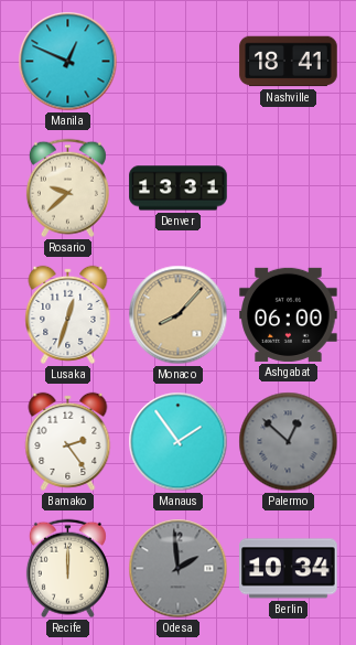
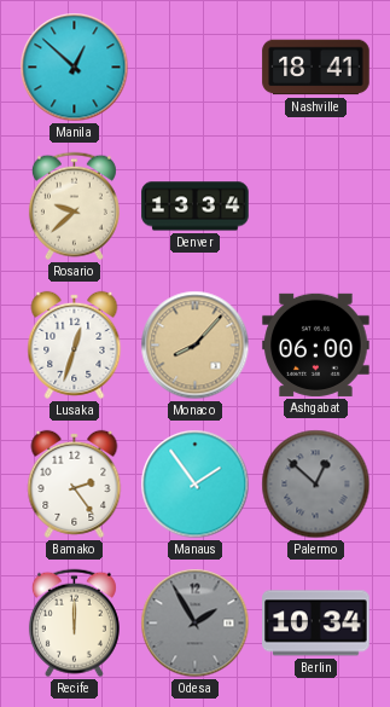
Manila: 12:49 -> 12:52 (75, 68)
Denver: 13:31 -> 13:34 (196, 207)
Odesa: 1:59 -> 1:55 (196, 624)
